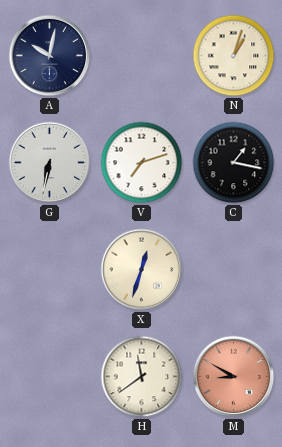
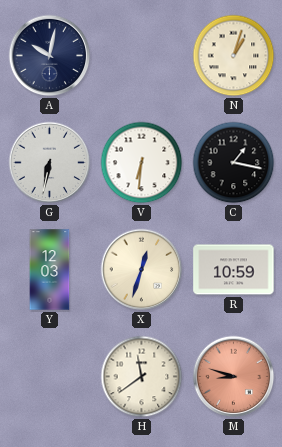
V: 7:12 -> 6:31 (142, 163)
Y: none -> 12:03 (50, 270)
R: none -> 10:59 (234, 270)
M: 8:50 -> 8:48 (234, 377)
